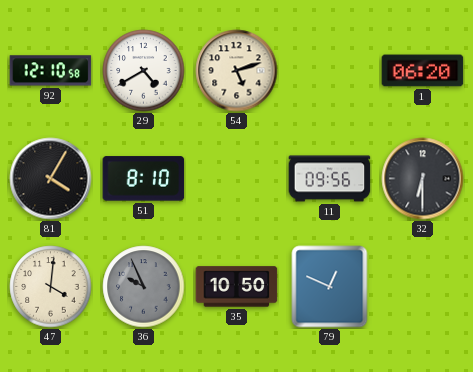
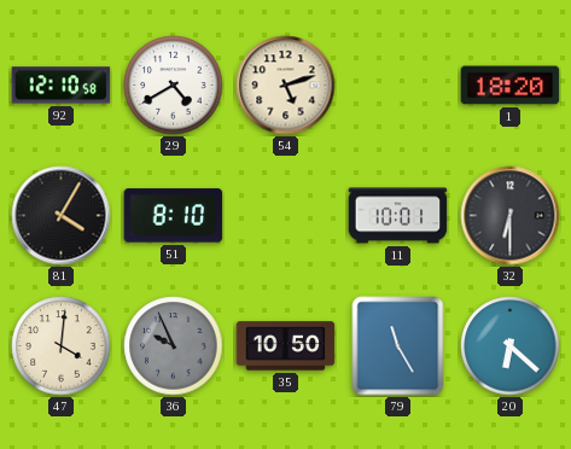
1: 06:20 -> 18:20 (511, 86)
11: 09:56 -> 10:01 (398, 216)
79: 12:49 -> 11:25 (398, 346)
20: none -> 6:22 (511, 346)
